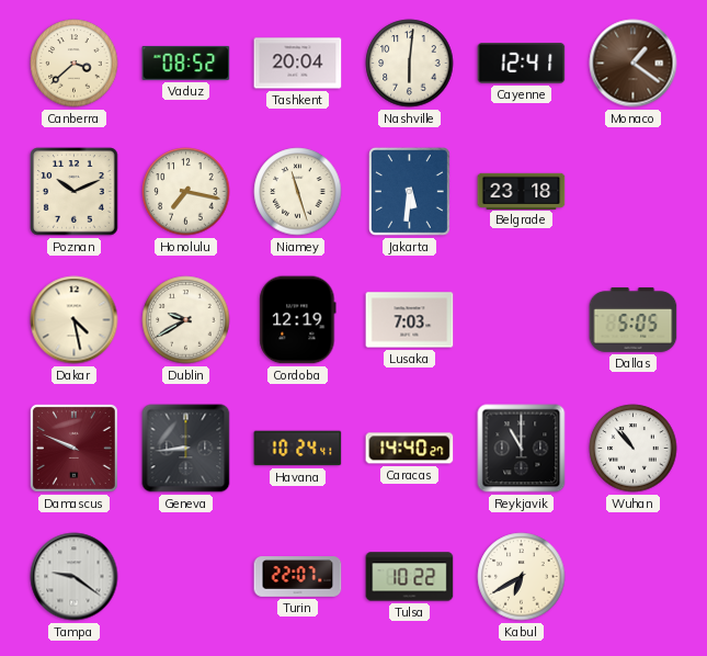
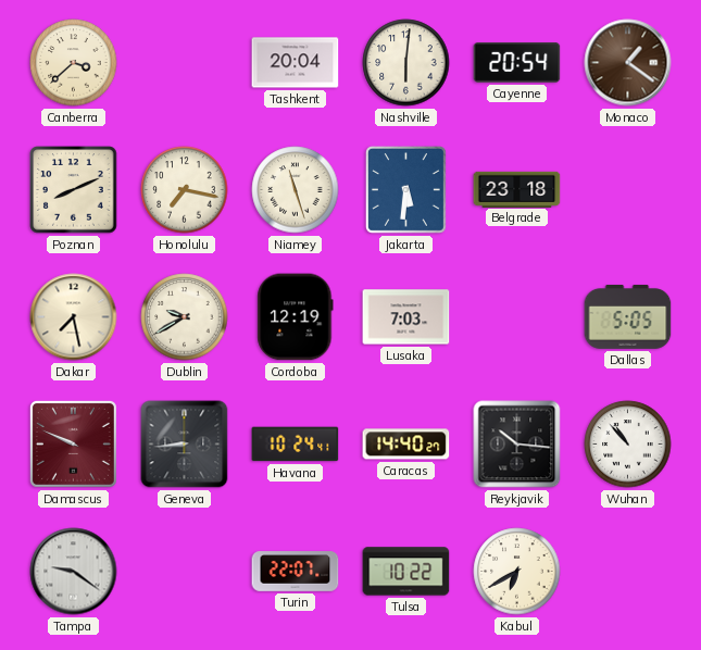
Vaduz: 08:52 -> none (186, 63)
Cayenne: 12:41 -> 20:54 (517, 63)
Poznan: 10:11 -> 8:11 (74, 190)
Dakar: 4:28 -> 7:28 (74, 317)
Reykjavik: 11:00 -> 10:16 (517, 445)
